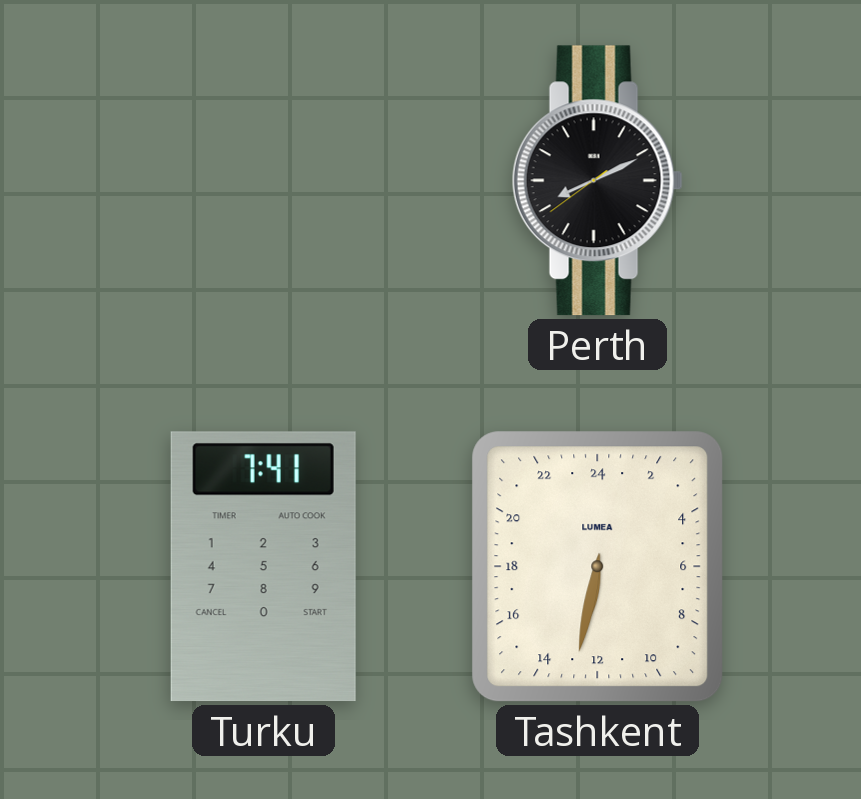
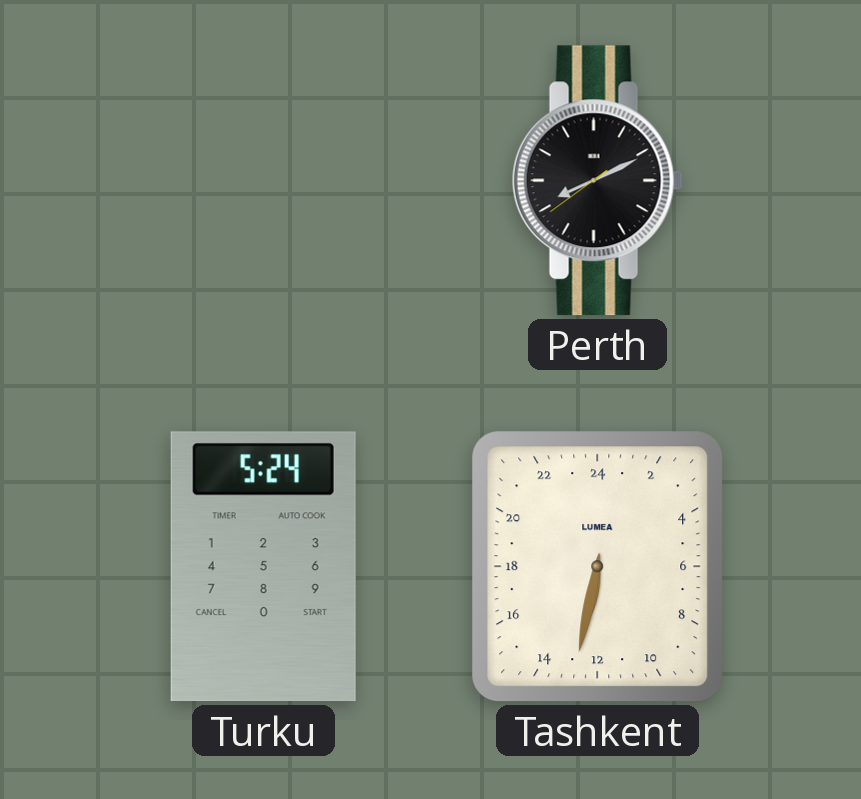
Turku: 7:41 -> 5:24 (263, 567)
